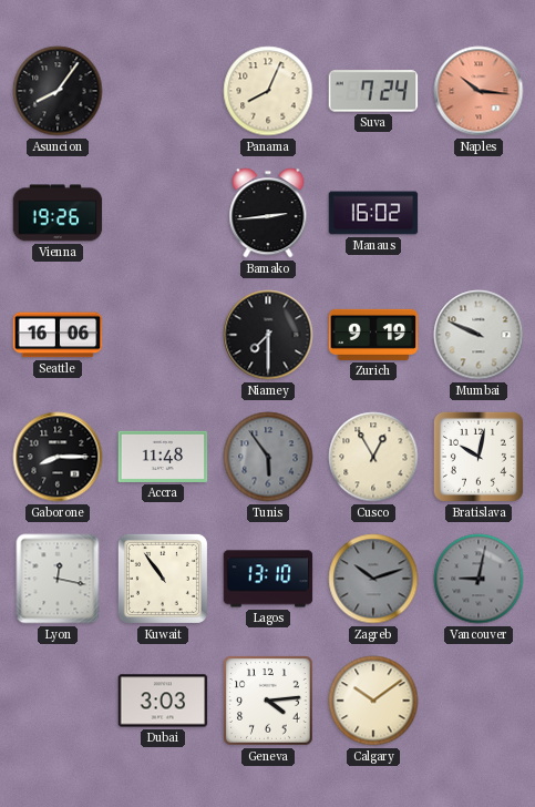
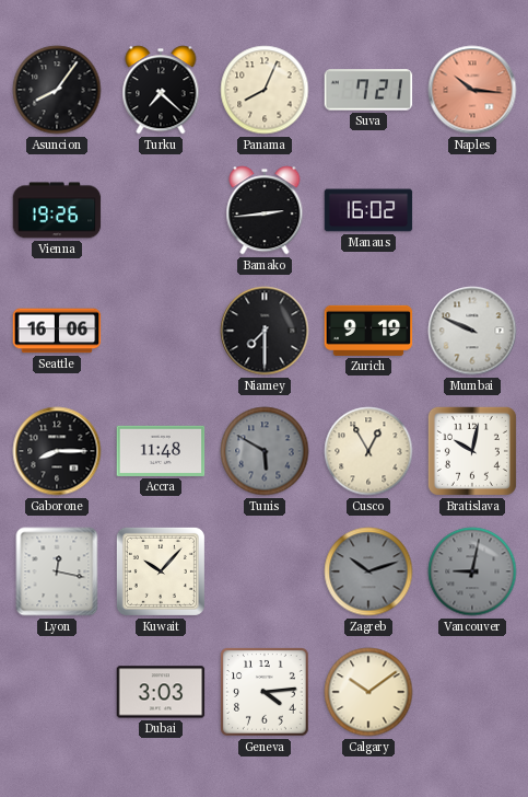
Turku: none -> 7:22 (161, 90)
Suva: 7:24 -> 7:21 (368, 90)
Tunis: 5:54 -> 5:50 (265, 451)
Kuwait: 10:54 -> 10:07 (161, 571)
Lagos: 13:10 -> none (268, 579)
